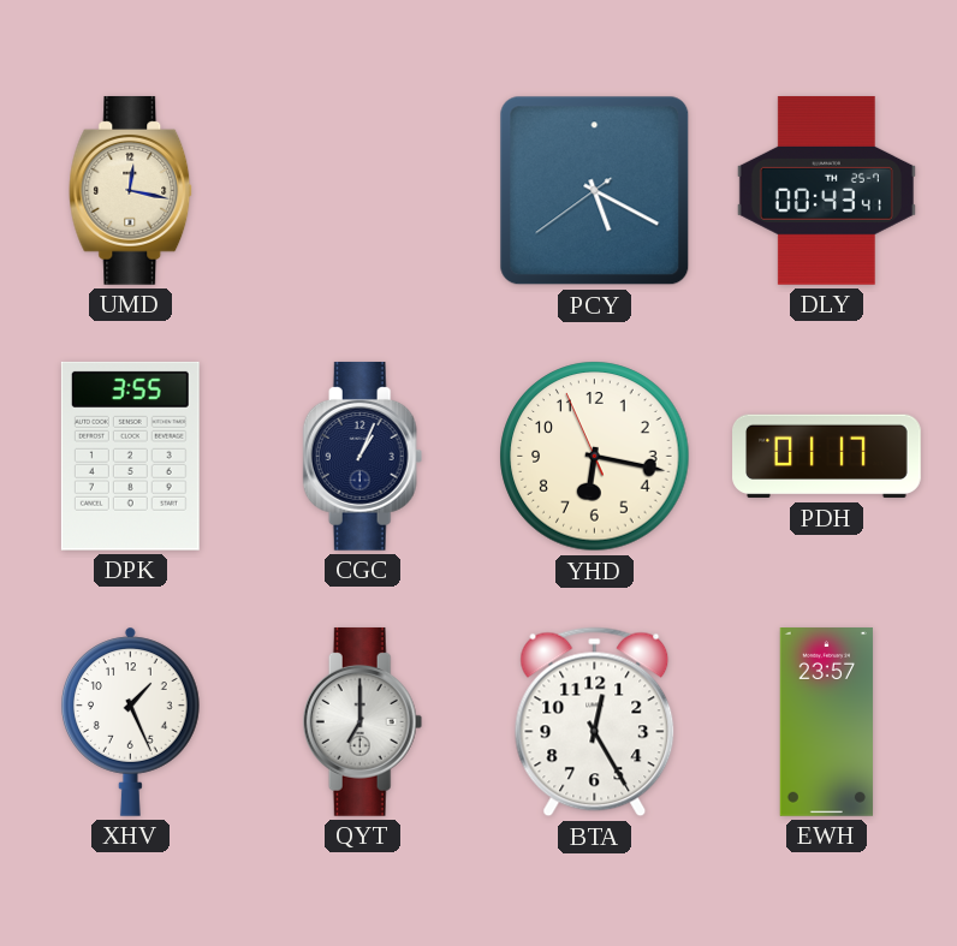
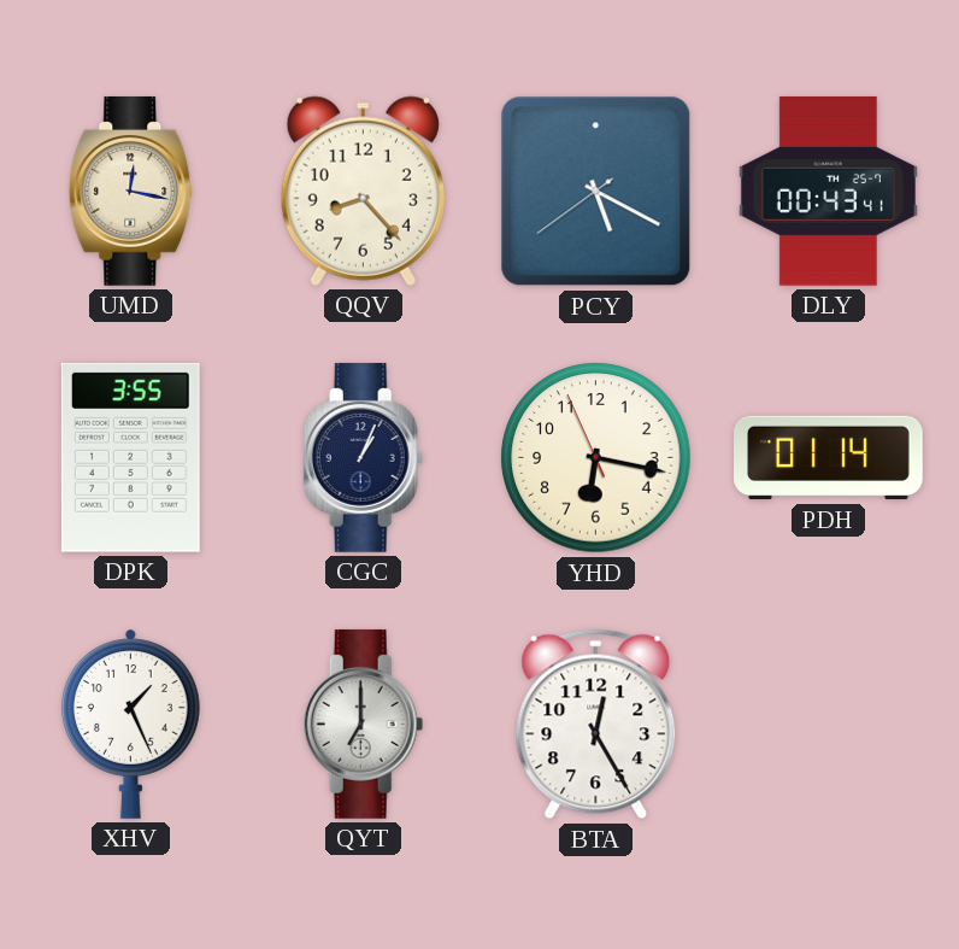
QQV: none -> 8:23 (363, 191)
PDH: 01:17 -> 01:14 (829, 458)
EWH: 23:57 -> none (826, 722)
